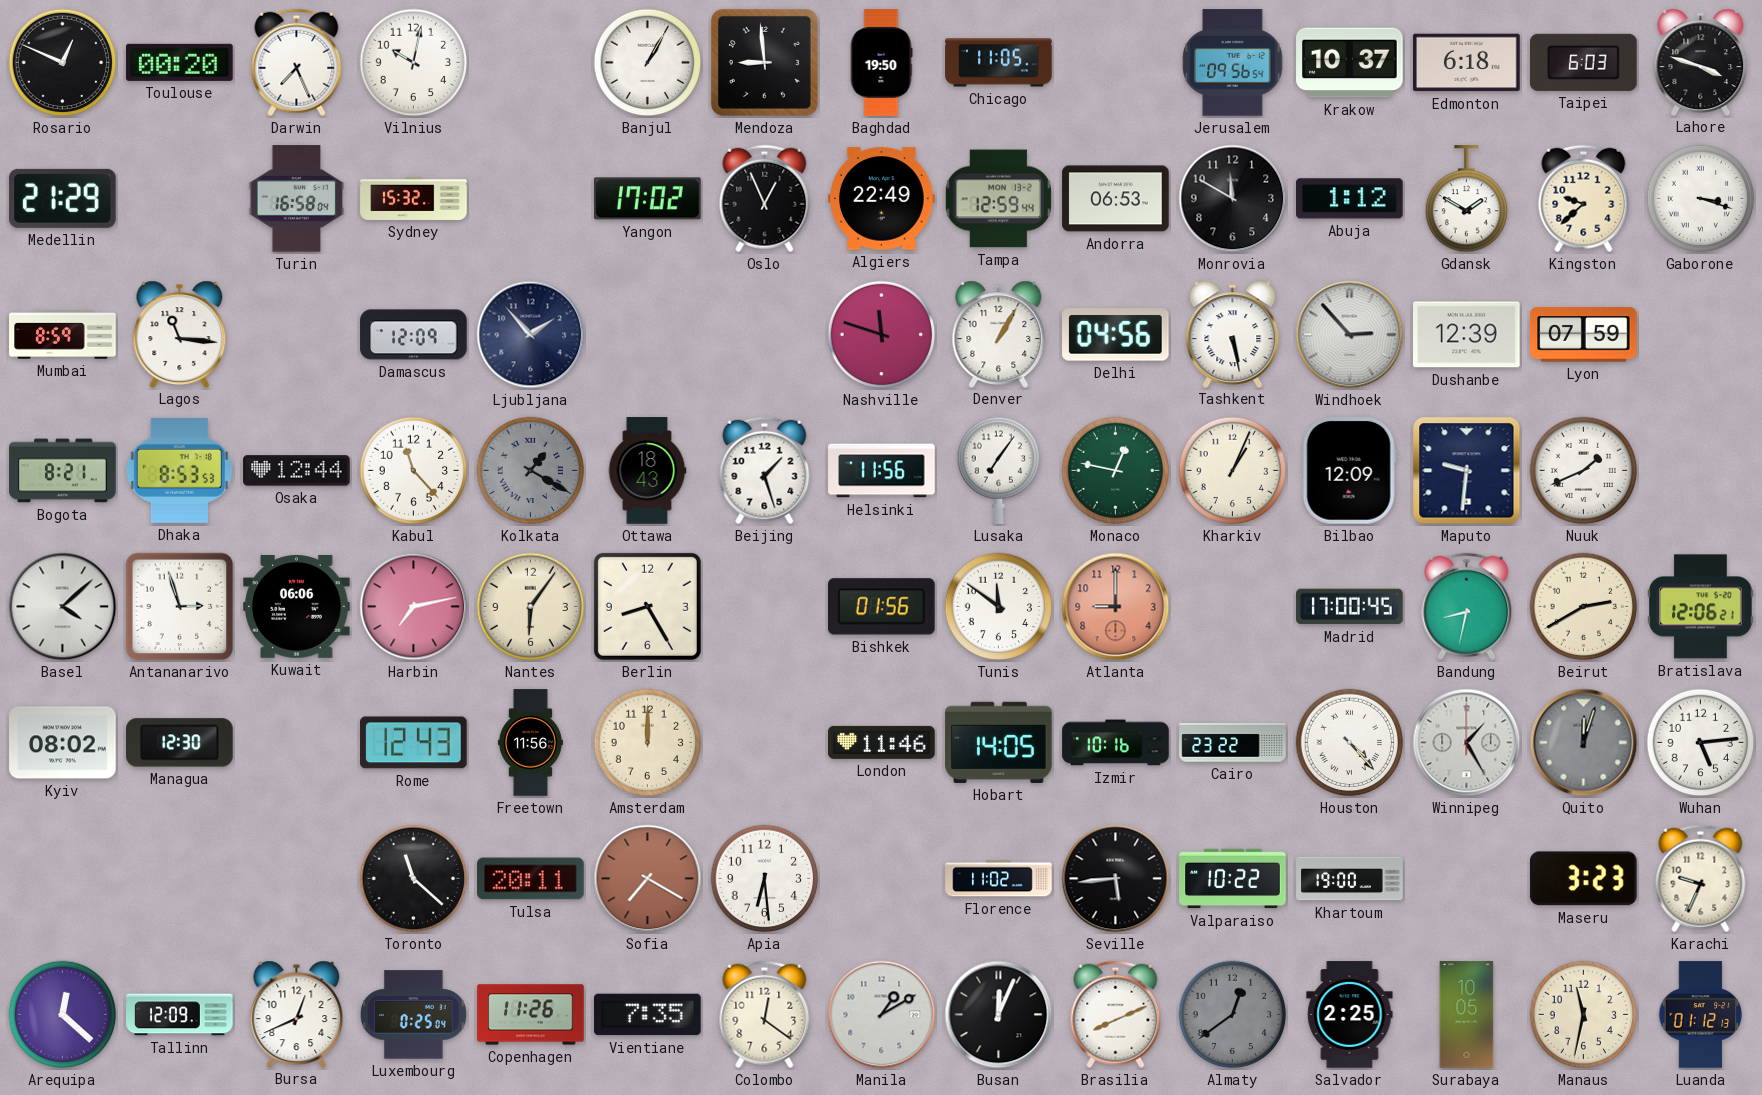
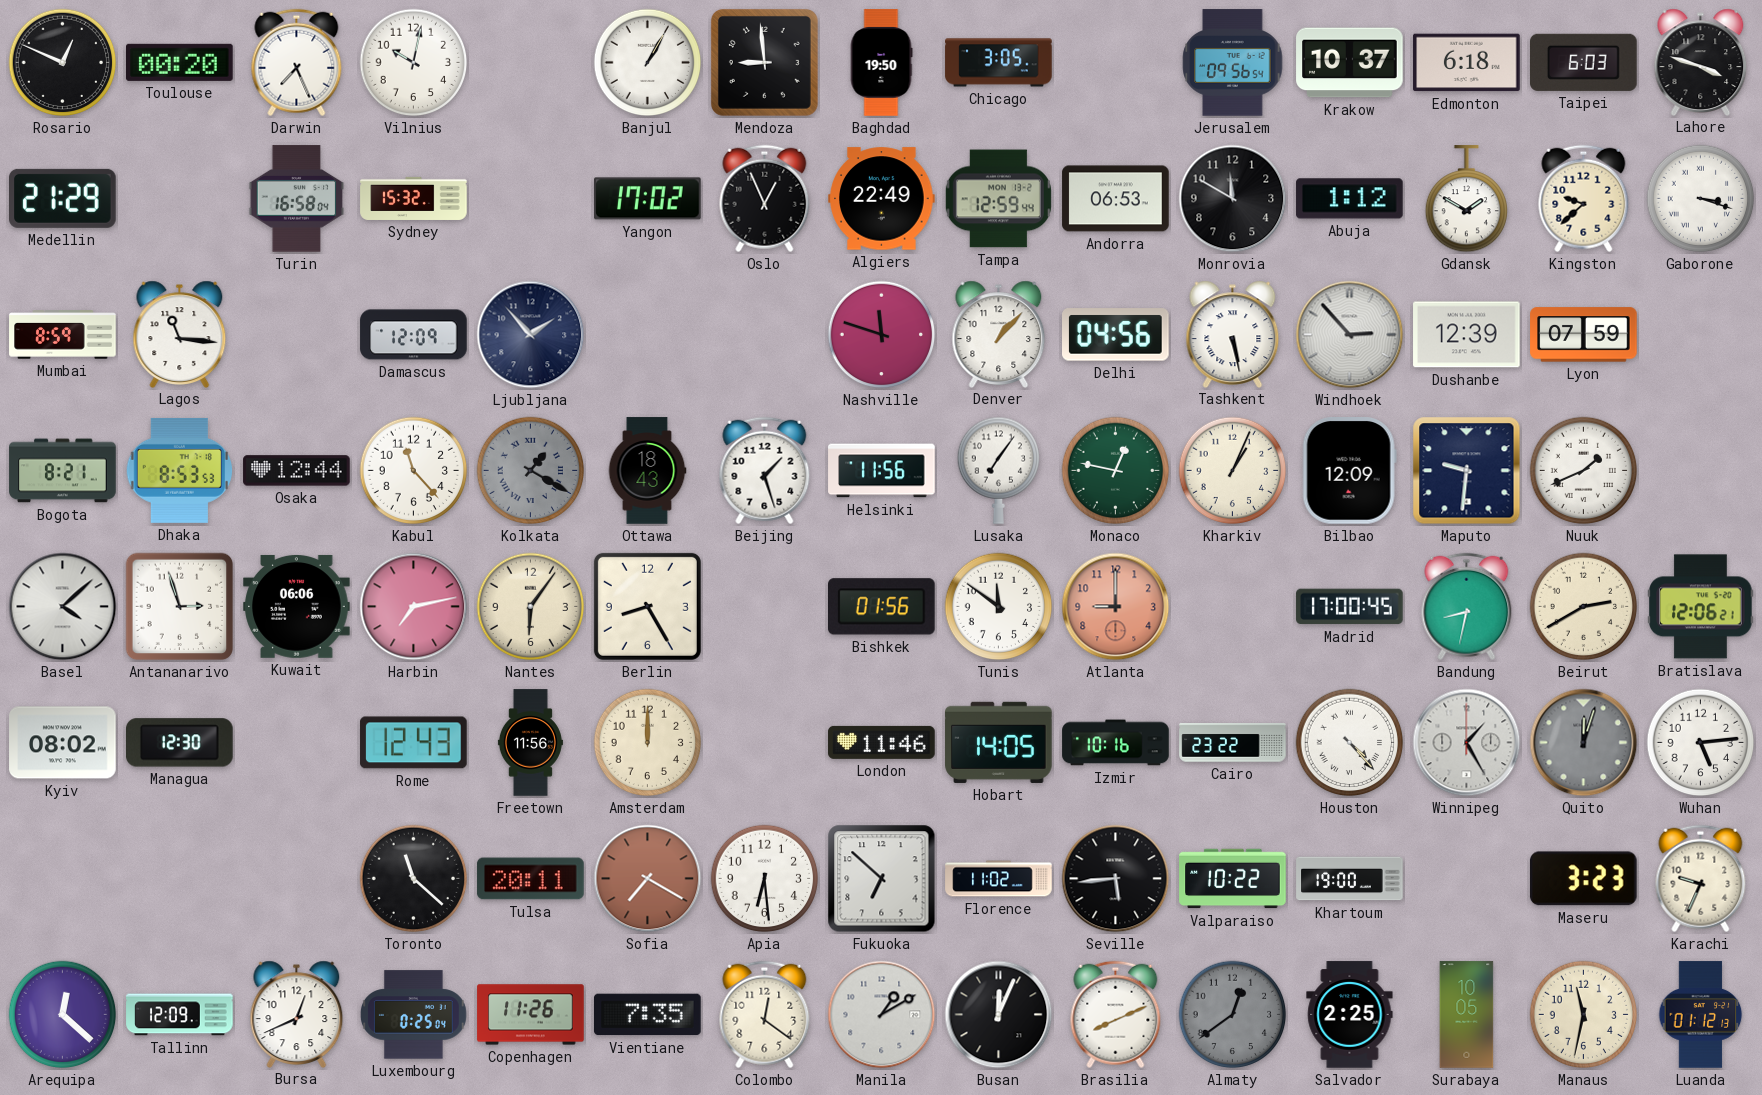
Chicago: 11:05 -> 3:05 (999, 63)
Denver: 1:05 -> 1:07 (999, 334)
Fukuoka: none -> 6:52 (882, 879)
